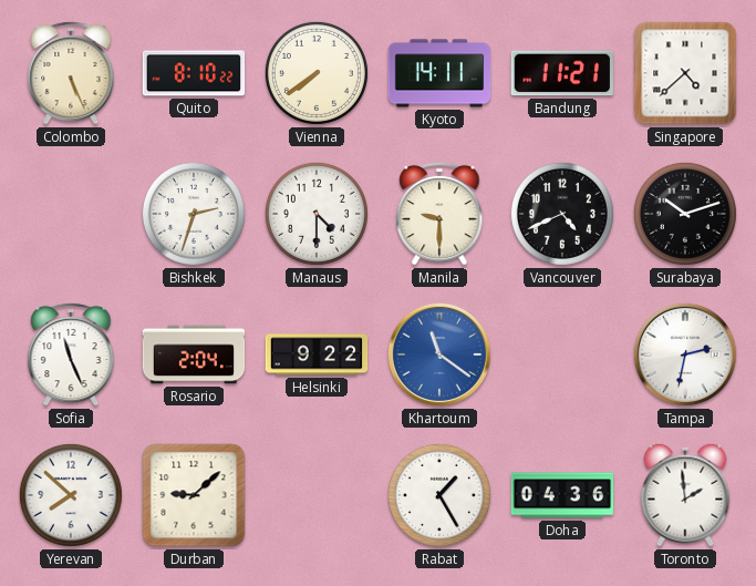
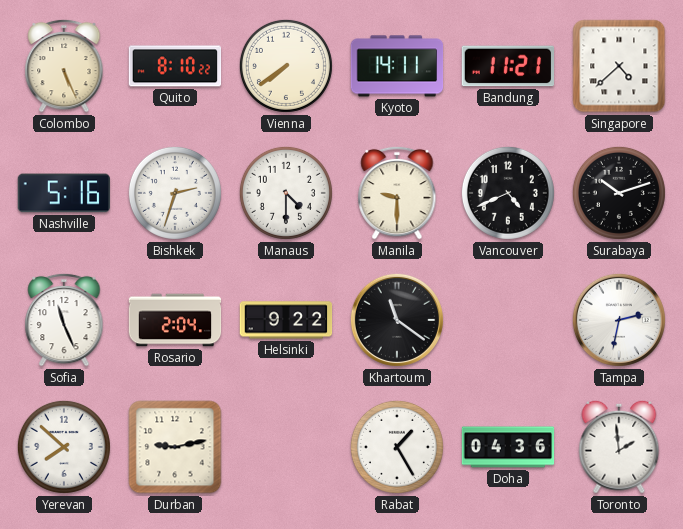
Nashville: none -> 5:16 (63, 193)
Khartoum dial: blue -> black (397, 320)
Durban: 9:08 -> 9:13 (175, 447)
